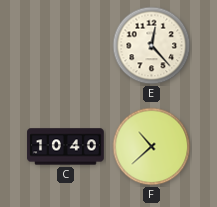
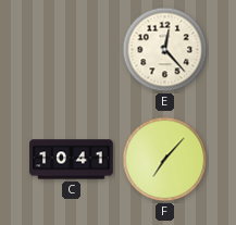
C: 10:40 -> 10:41 (72, 160)
F: 10:38 -> 7:07 (165, 160)
